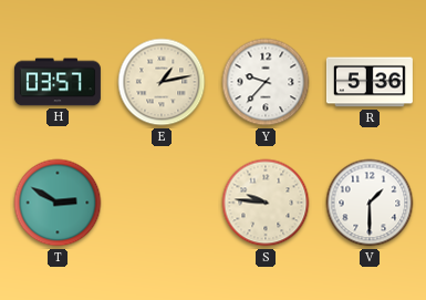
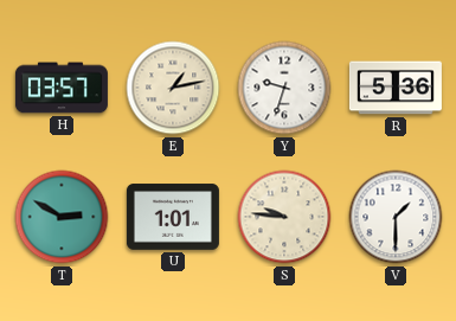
Y: 9:37 -> 9:33 (284, 88)
U: none -> 1:01 (173, 217)
